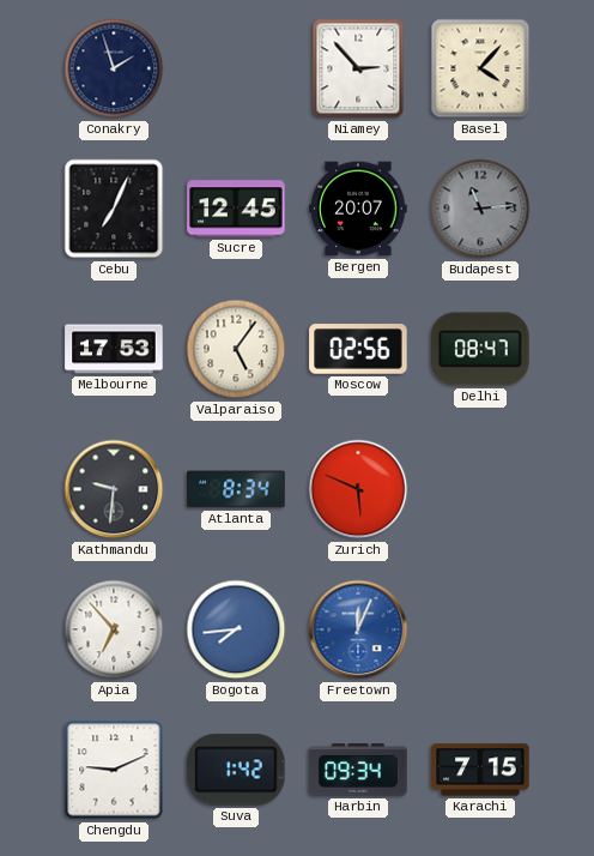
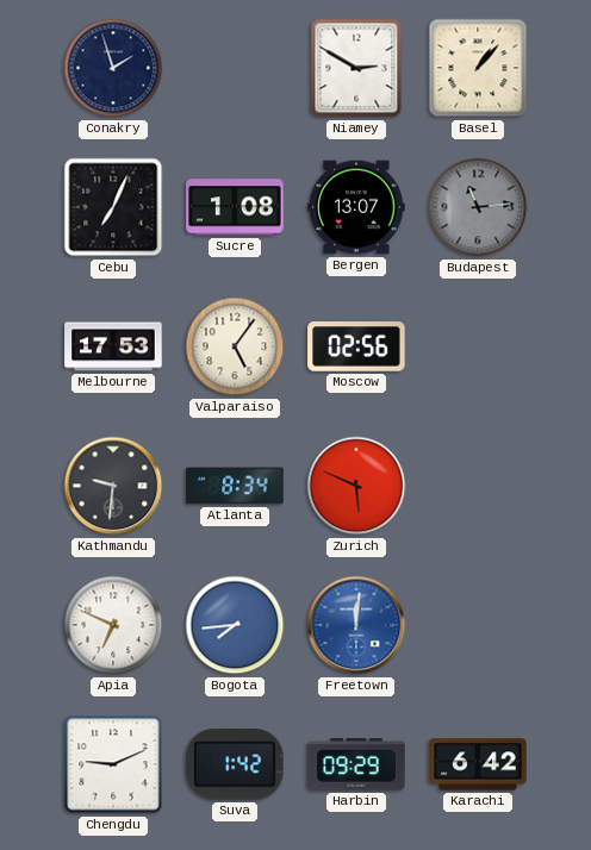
Niamey: 2:53 -> 2:50 (356, 68)
Basel: 4:07 -> 1:07 (478, 68)
Sucre: 12:45 -> 1:08 (235, 207)
Bergen: 20:07 -> 13:07 (356, 207)
Delhi: 08:47 -> none (480, 349)
Apia: 6:53 -> 6:49 (113, 625)
Freetown: 12:04 -> 12:01 (356, 625)
Harbin: 09:34 -> 09:29 (356, 764)
Karachi: 7:15 -> 6:42 (478, 764)
